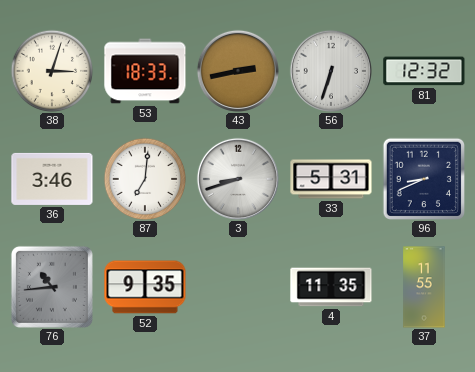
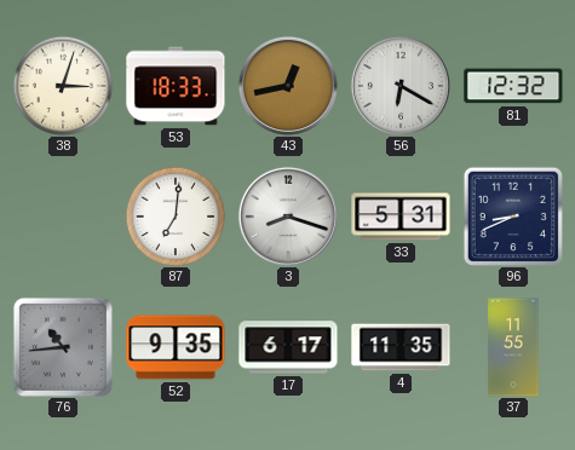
43: 2:43 -> 12:43 (288, 86)
56: 6:33 -> 6:20 (401, 86)
36: 3:46 -> none (52, 179)
3: 8:42 -> 8:18 (288, 217)
17: none -> 6:17 (288, 347)
